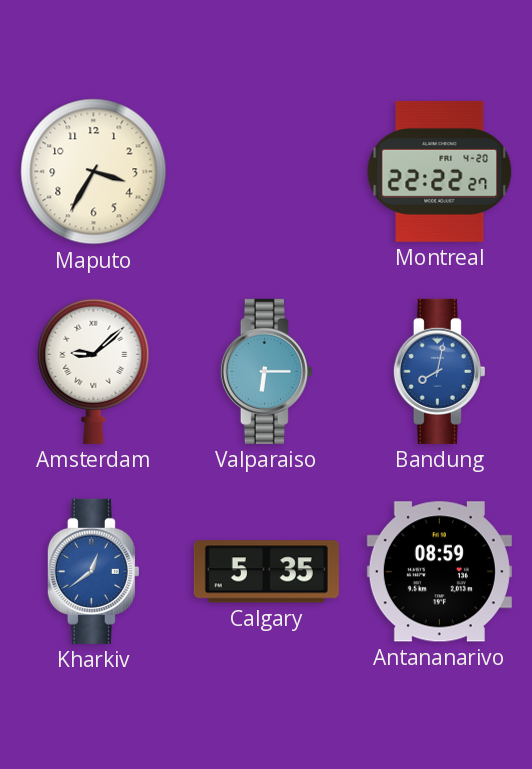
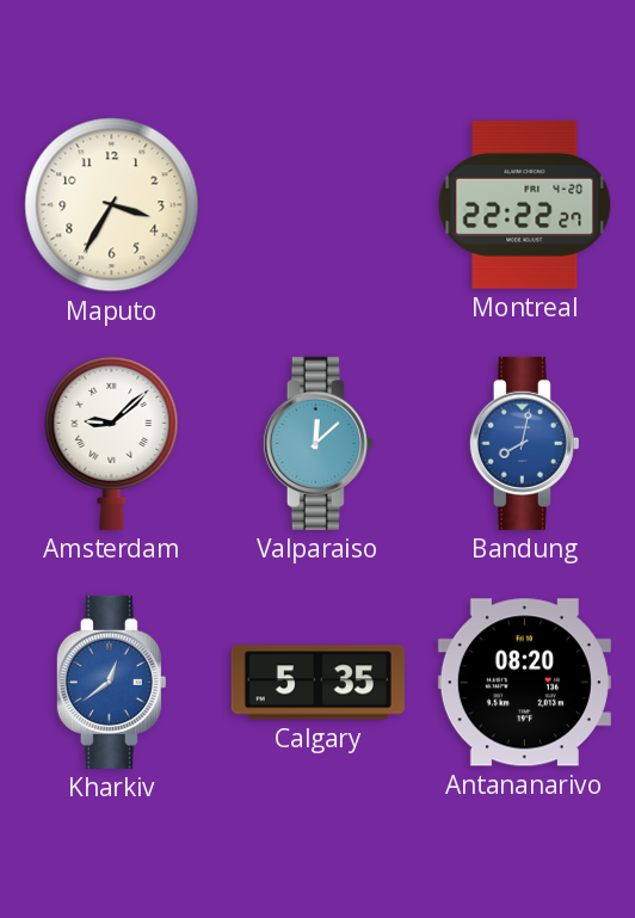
Valparaiso: 6:15 -> 12:08 (317, 443)
Antananarivo: 08:59 -> 08:20 (524, 683)
